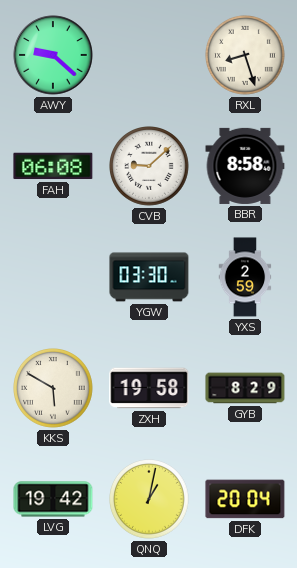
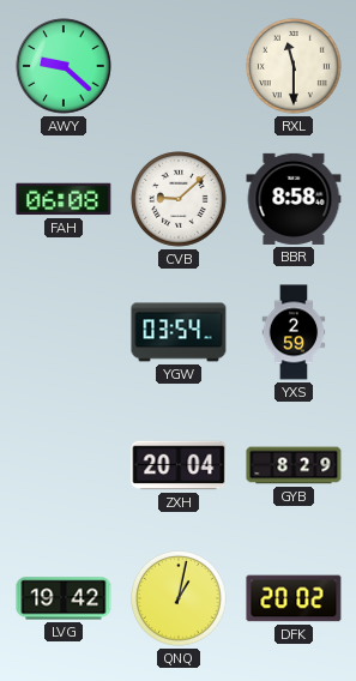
RXL: 8:27 -> 11:30 (295, 67)
YGW: 03:30 -> 03:54 (179, 332)
KKS: 5:50 -> none (54, 389)
ZXH: 19:58 -> 20:04 (179, 465)
DFK: 20:04 -> 20:02 (294, 598)
